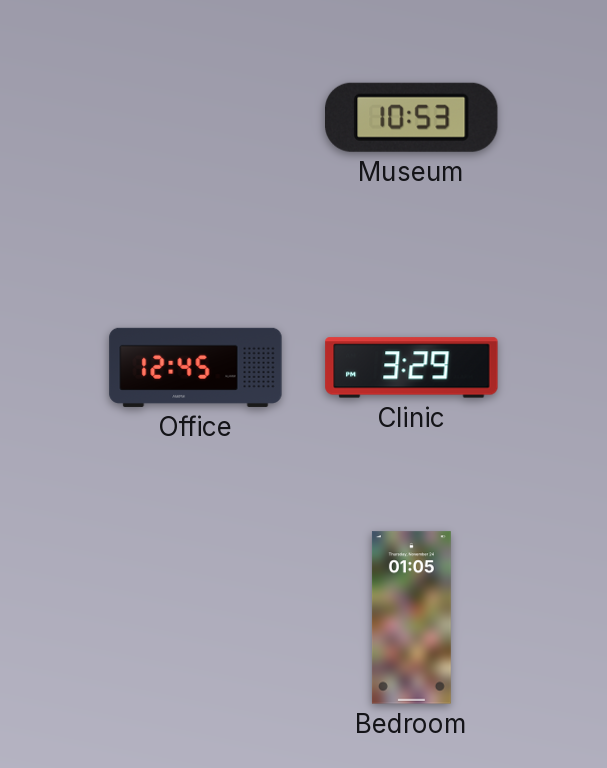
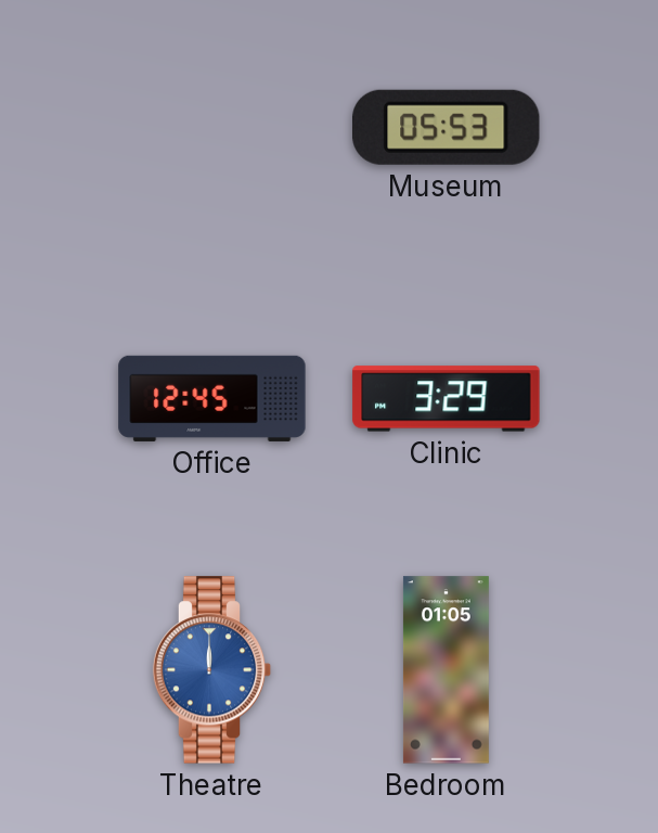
Museum: 10:53 -> 05:53 (447, 127)
Theatre: none -> 12:00 (212, 670)
